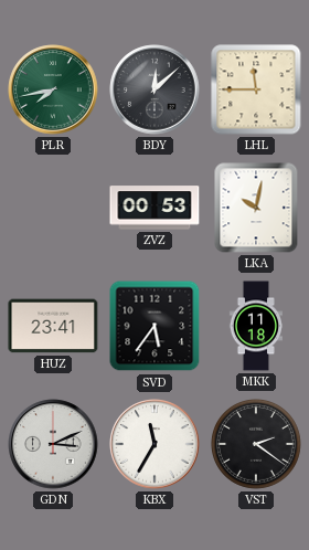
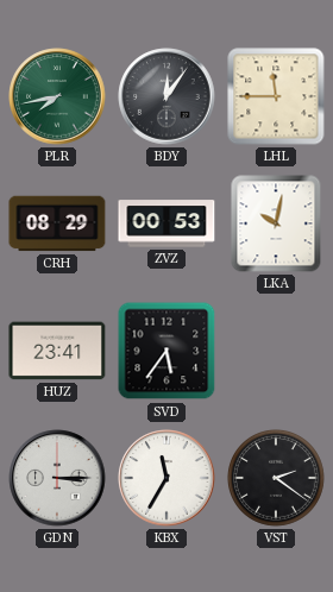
BDY: 12:08 -> 12:06 (166, 96)
CRH: none -> 08:29 (57, 223)
MKK: 11:18 -> none (255, 326)
GDN: 3:11 -> 3:15 (57, 478)
